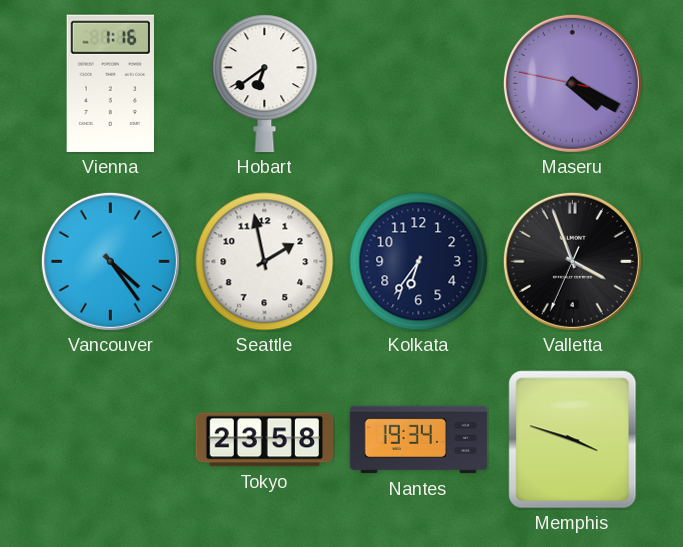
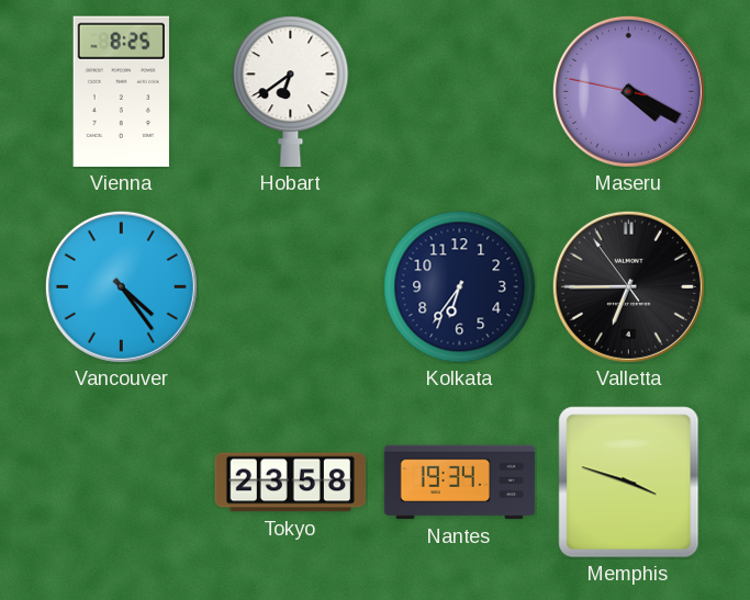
Vienna: 1:16 -> 8:25 (121, 91)
Seattle: 1:58 -> none (265, 262)
Valletta: 3:56 -> 6:44 (628, 286)
